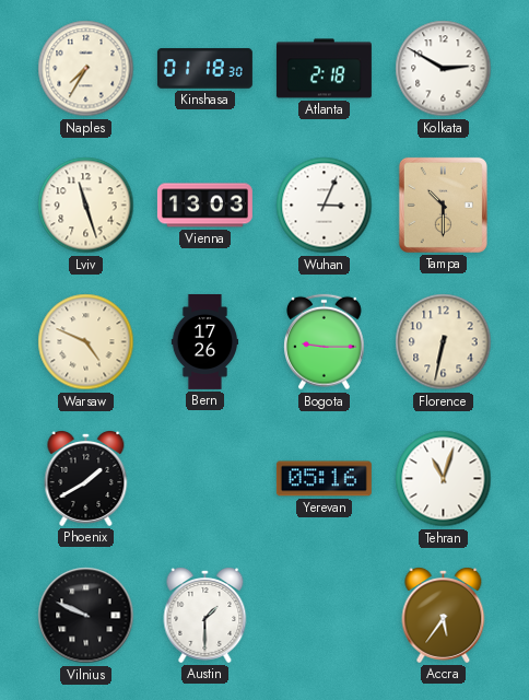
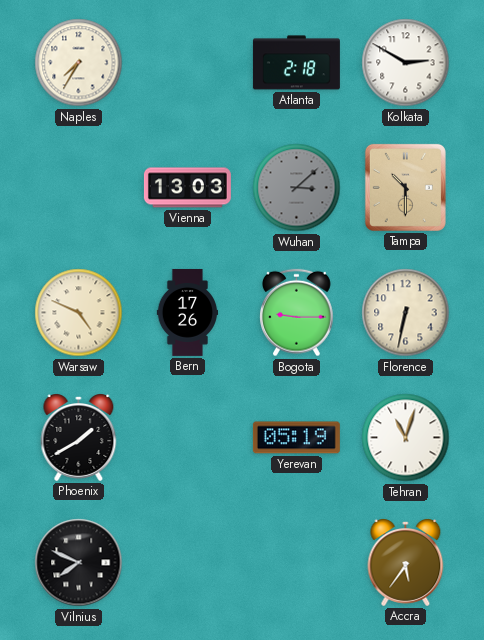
Kinshasa: 01:18 -> none (204, 69)
Lviv: 11:27 -> none (86, 206)
Wuhan: 3:04 -> 3:08 (297, 188)
Wuhan dial: white -> grey (297, 188)
Yerevan: 05:16 -> 05:19 (296, 438)
Vilnius: 9:49 -> 7:49 (79, 563)
Austin: 1:30 -> none (205, 616)
